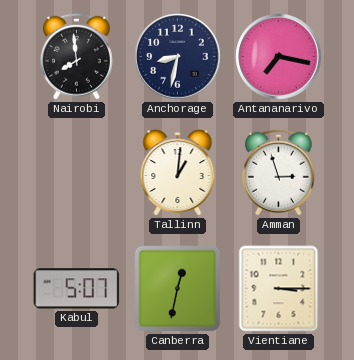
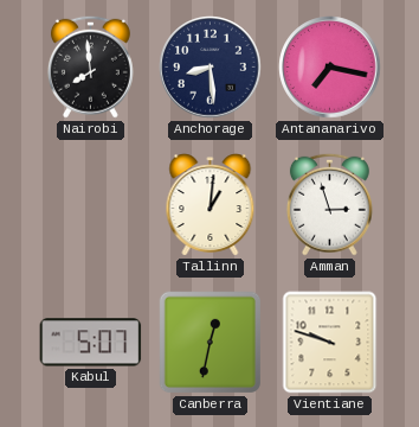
Anchorage: 8:32 -> 8:29 (211, 68)
Vientiane: 3:15 -> 9:48 (330, 343)
